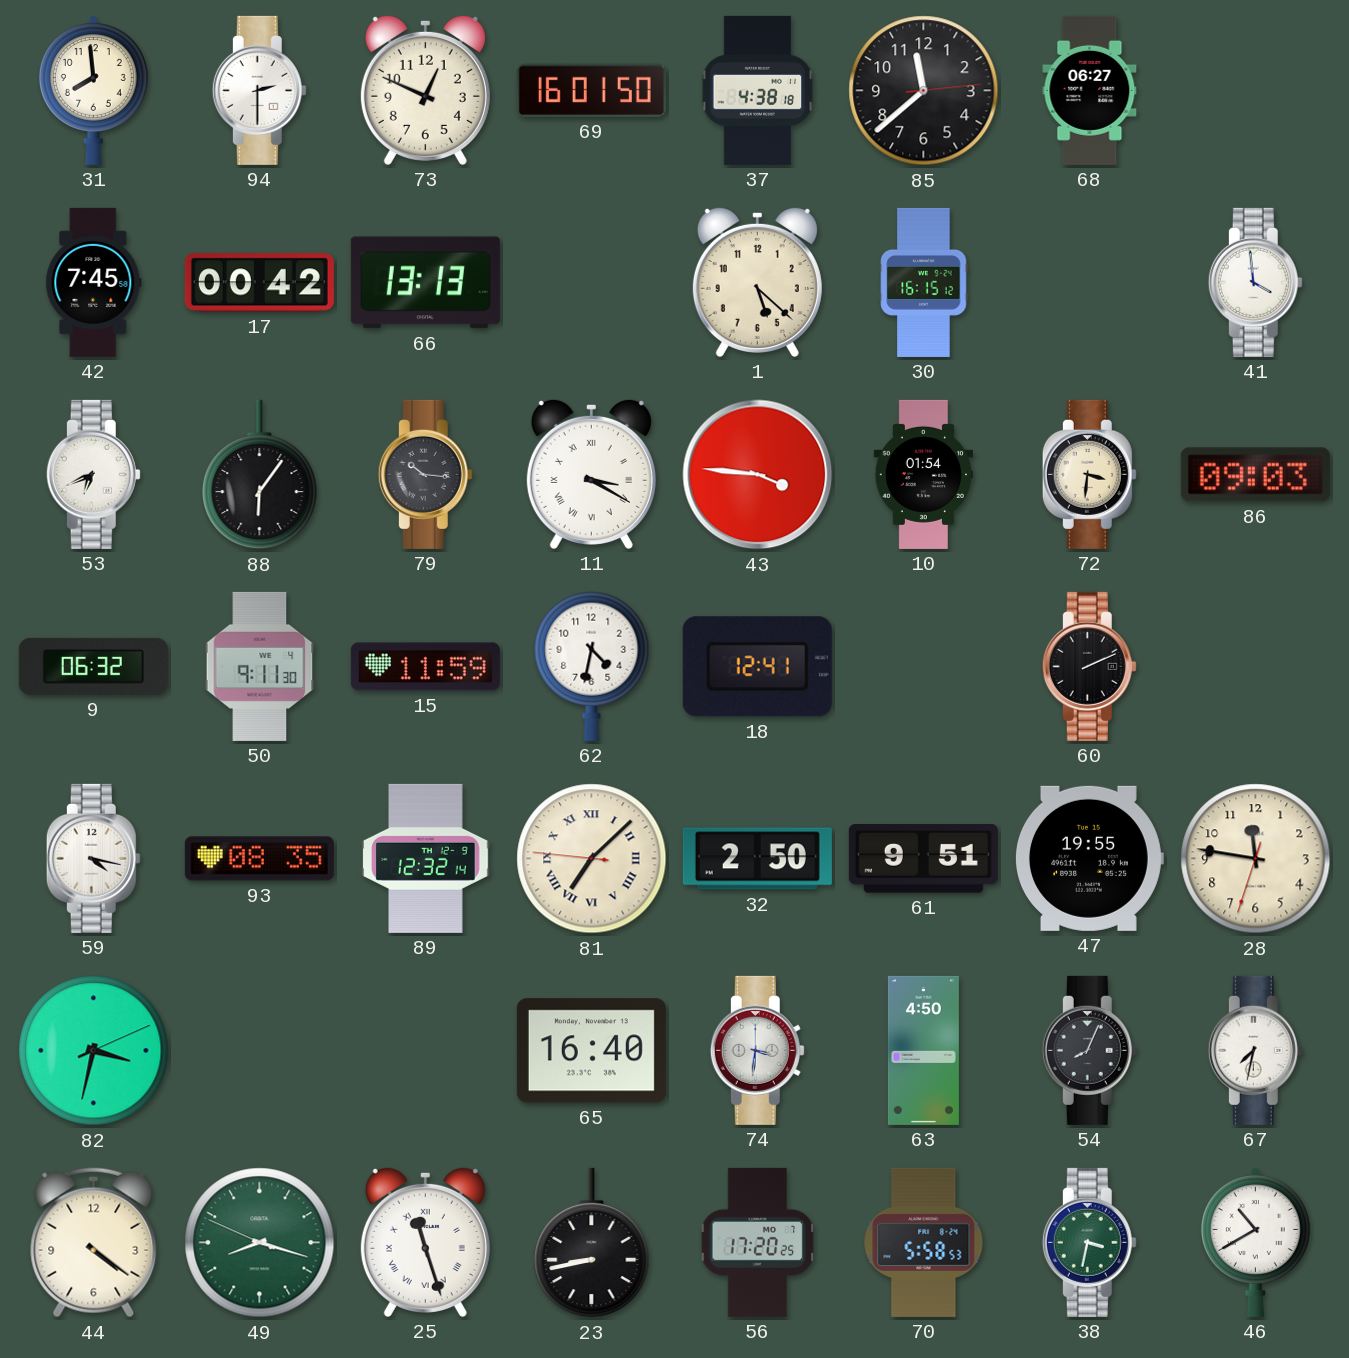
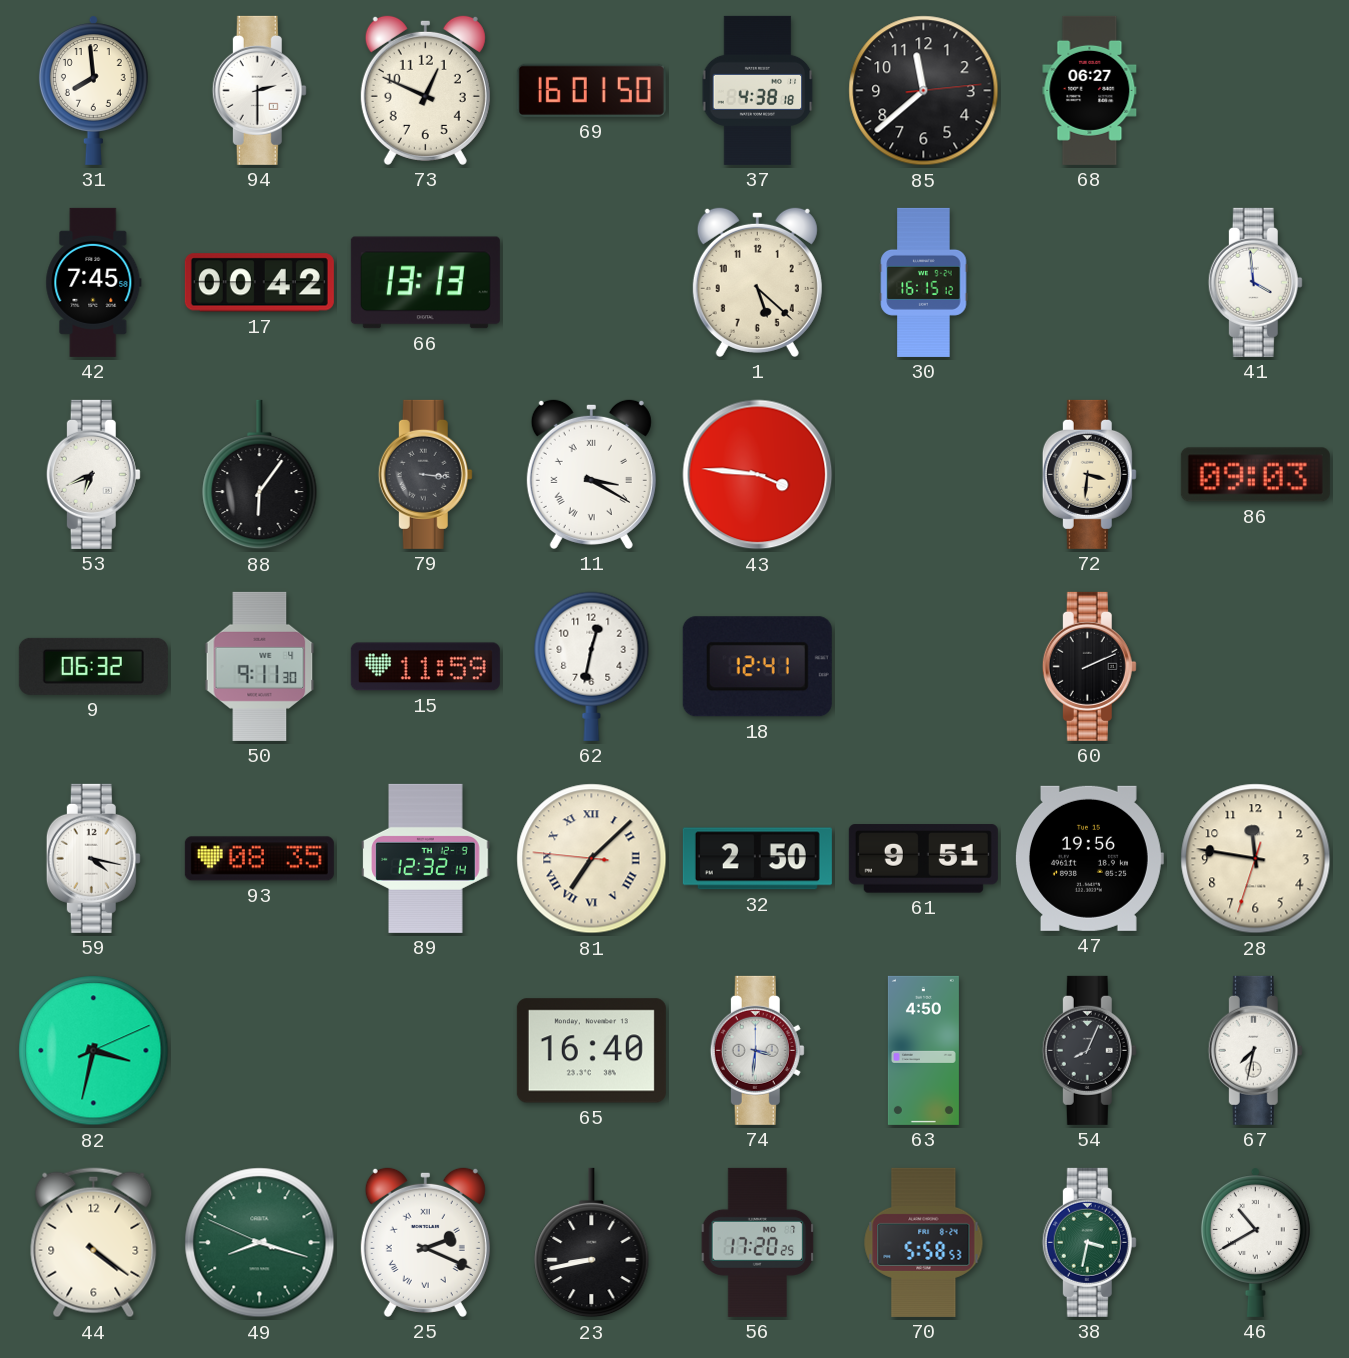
79: 10:16 -> 3:16 (425, 474)
10: 01:54 -> none (924, 474)
62: 4:32 -> 12:32 (592, 666)
47: 19:55 -> 19:56 (1090, 858)
25: 11:27 -> 2:19 (425, 1242)
